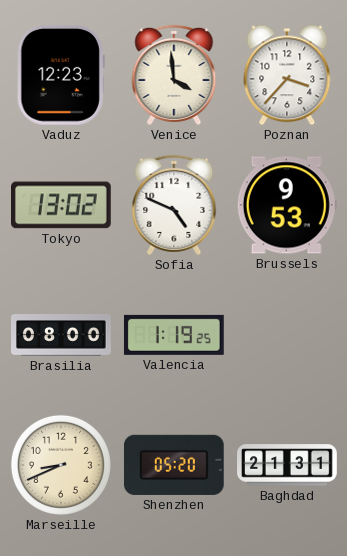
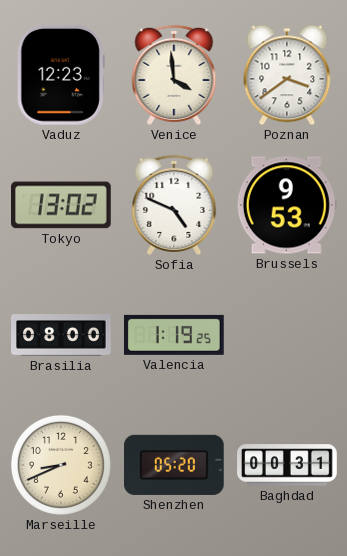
Poznan: 3:37 -> 3:39 (287, 75)
Baghdad: 21:31 -> 00:31 (287, 465)
